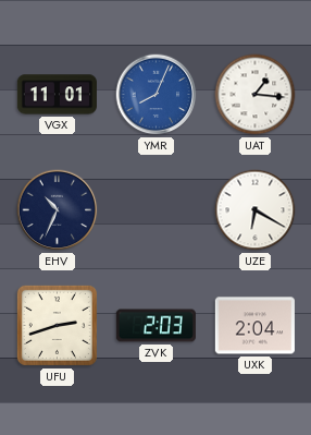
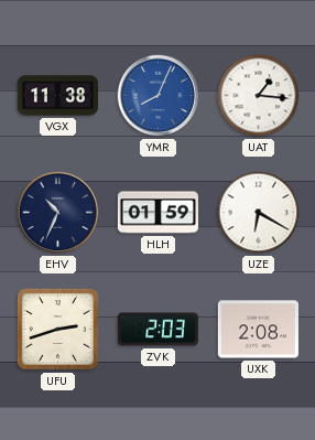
VGX: 11:01 -> 11:38 (57, 96)
HLH: none -> 01:59 (157, 213)
UXK: 2:04 -> 2:08 (258, 330)
